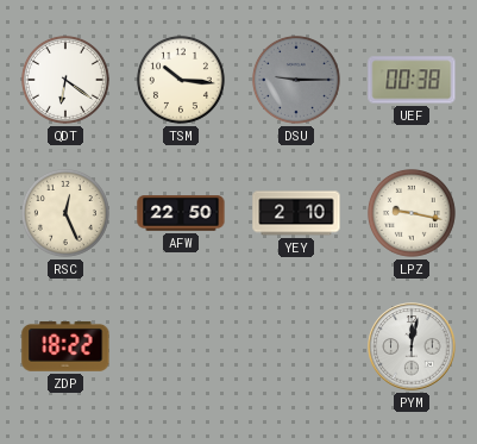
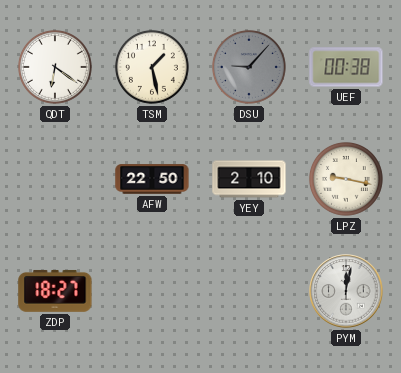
TSM: 10:16 -> 1:28 (152, 67)
DSU: 9:15 -> 9:07 (249, 67)
RSC: 12:26 -> none (65, 213)
ZDP: 18:22 -> 18:27 (55, 291)
